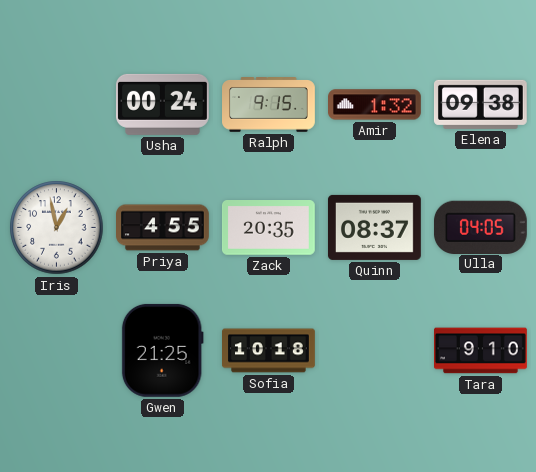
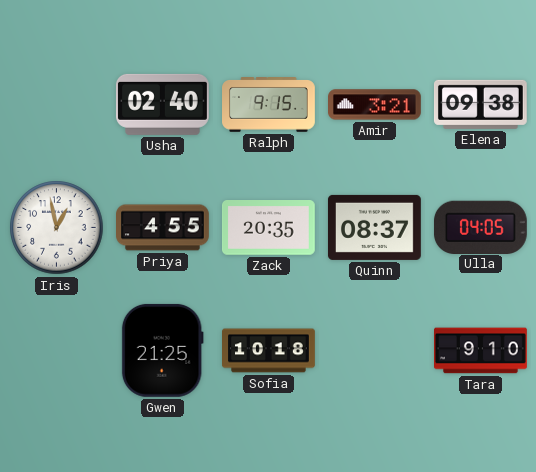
Usha: 00:24 -> 02:40 (162, 104)
Amir: 1:32 -> 3:21 (375, 105)
